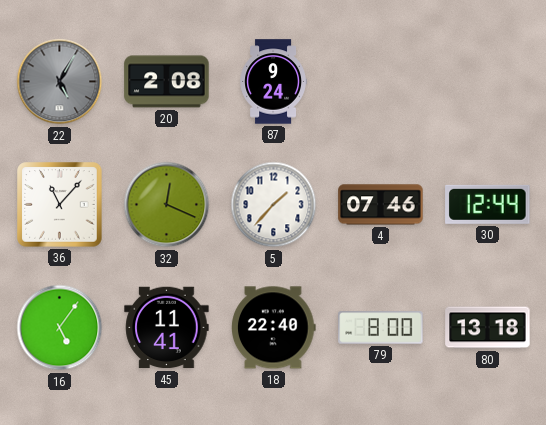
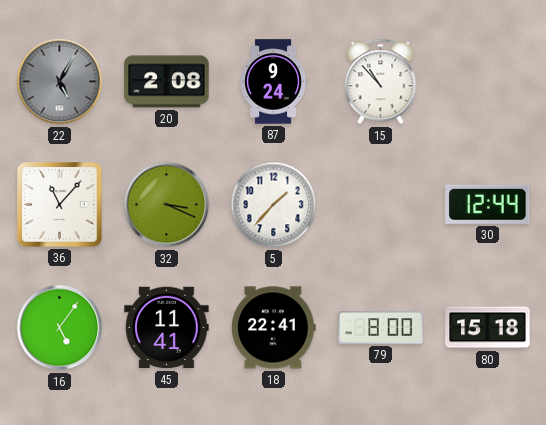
15: none -> 10:53 (381, 82)
32: 12:19 -> 3:19 (167, 205)
4: 07:46 -> none (381, 205)
18: 22:40 -> 22:41 (274, 328)
80: 13:18 -> 15:18 (488, 328)
